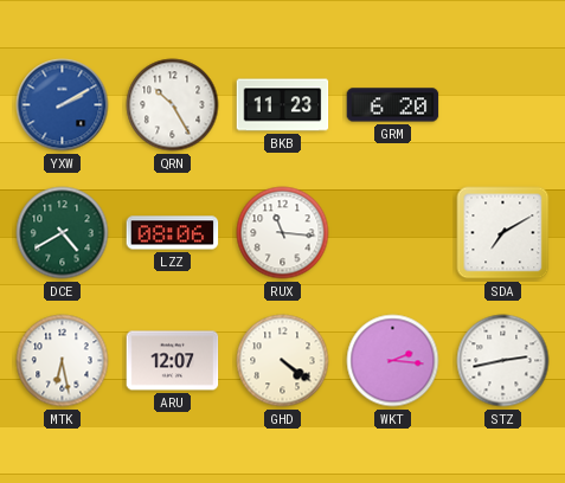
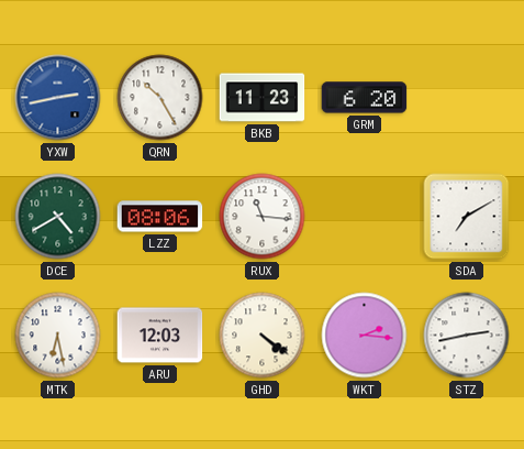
YXW: 2:10 -> 2:43 (58, 98)
ARU: 12:07 -> 12:03 (160, 336)
